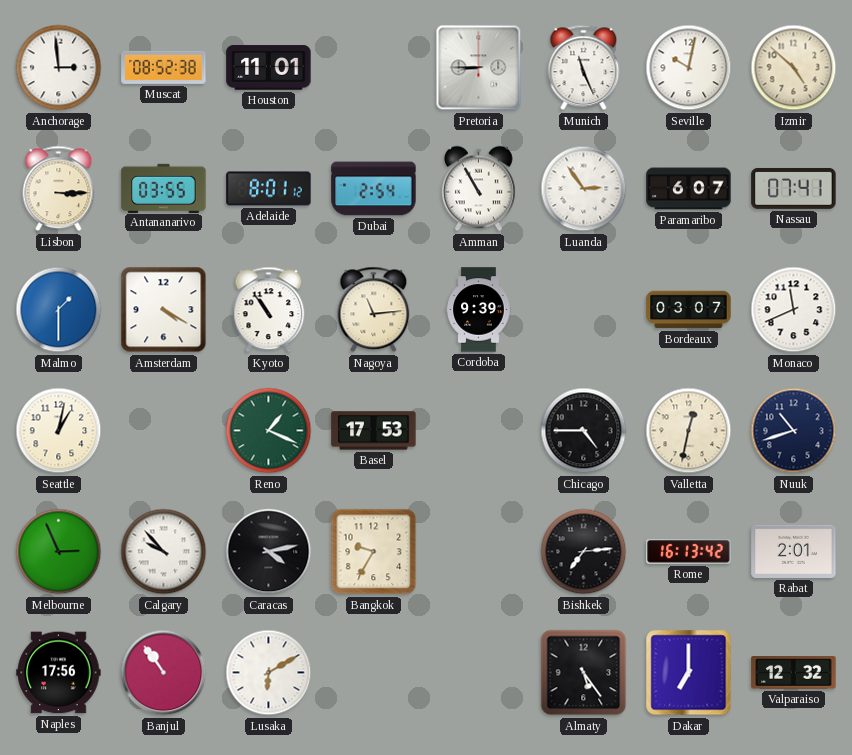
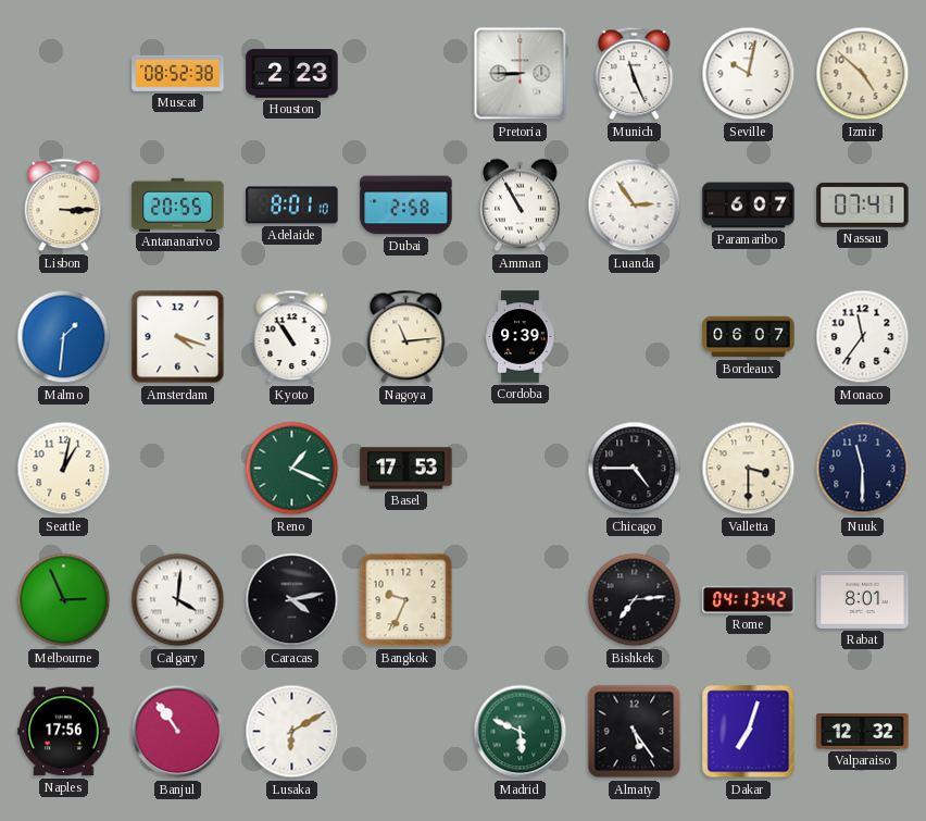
Anchorage: 2:59 -> none (59, 68)
Houston: 11:01 -> 2:23 (292, 74)
Antananarivo: 03:55 -> 20:55 (178, 204)
Adelaide: 8:01:12 -> 8:01:10 (292, 206)
Dubai: 2:54 -> 2:58 (406, 206)
Malmo: 1:30 -> 1:31 (64, 337)
Amsterdam: 4:20 -> 4:18 (178, 337)
Bordeaux: 03:07 -> 06:07 (749, 337)
Monaco: 11:41 -> 11:36 (863, 337)
Valletta: 12:32 -> 3:30 (749, 469)
Nuuk: 10:42 -> 11:30 (863, 469)
Calgary: 9:53 -> 4:01 (178, 600)
Bangkok: 9:35 -> 9:34 (406, 600)
Rome: 16:13 -> 04:13 (749, 600)
Rabat: 2:01 -> 8:01 (863, 599)
Madrid: none -> 5:49 (521, 732)
Dakar: 7:00 -> 7:03 (749, 732)
